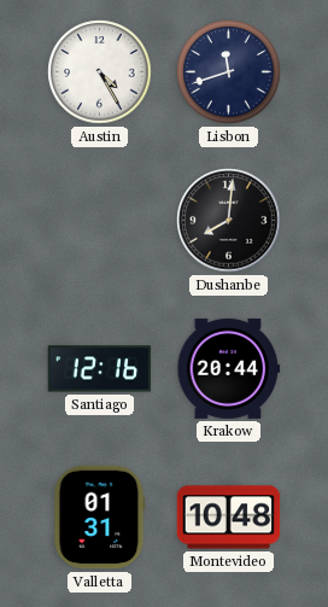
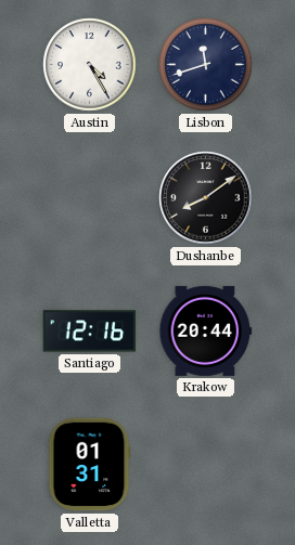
Dushanbe: 8:01 -> 8:09 (206, 198)
Montevideo: 10:48 -> none (229, 518)
